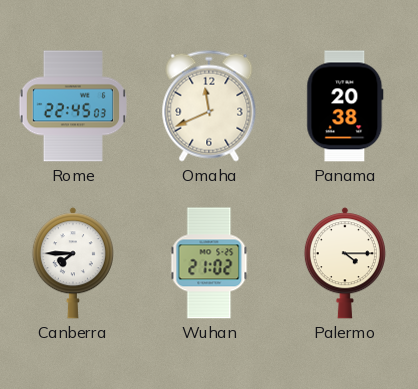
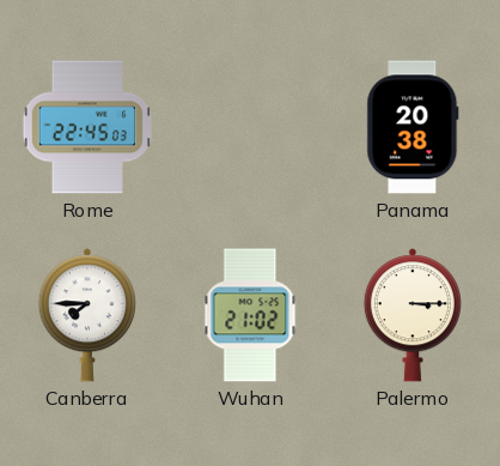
Omaha: 11:41 -> none (209, 106)
Palermo: 4:15 -> 3:15 (413, 315)
